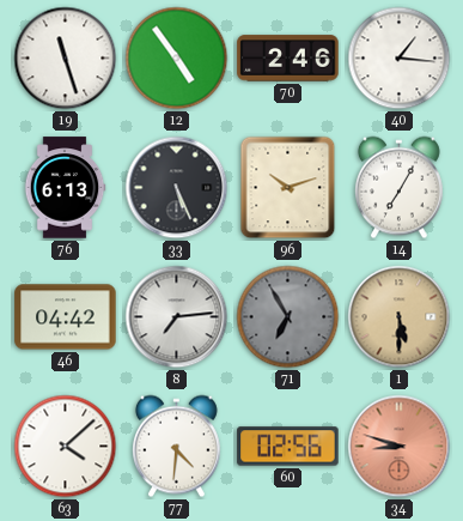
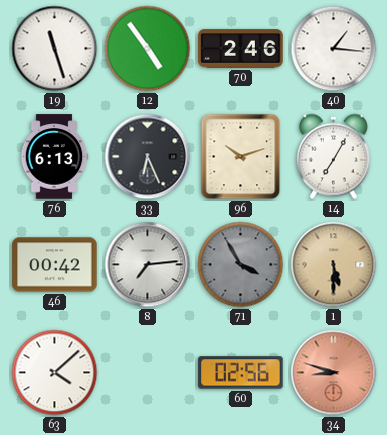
33: 5:26 -> 6:26 (148, 157)
46: 04:42 -> 00:42 (55, 265)
71: 6:55 -> 3:55 (241, 265)
77: 4:31 -> none (176, 447)
